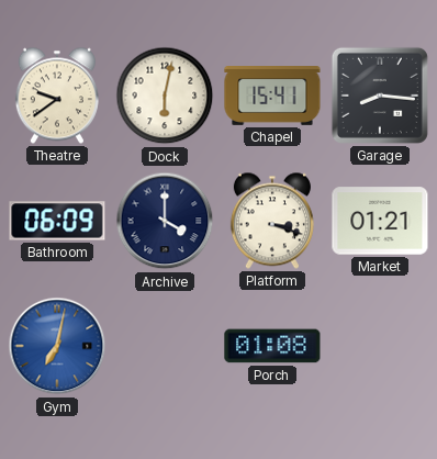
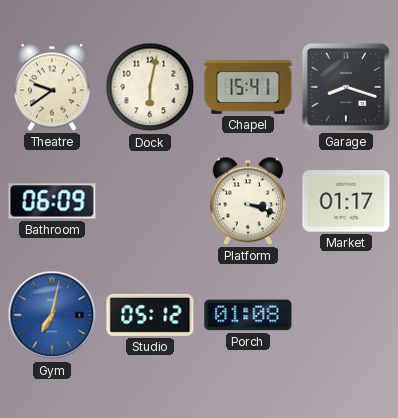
Garage: 8:16 -> 8:18 (346, 87)
Archive: 4:00 -> none (165, 221)
Market: 01:21 -> 01:17 (346, 201)
Studio: none -> 05:12 (150, 315)
